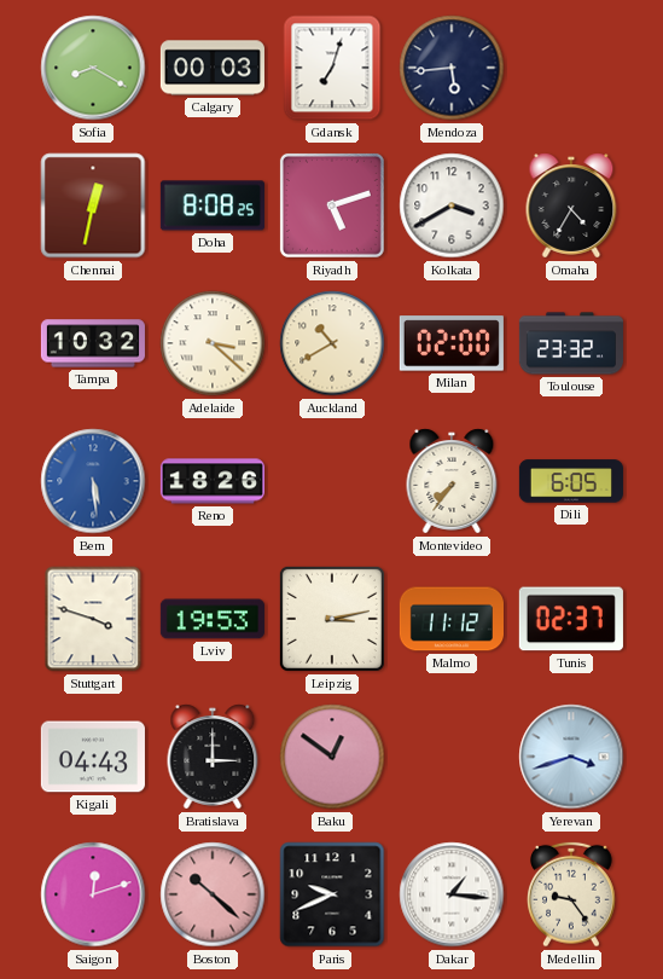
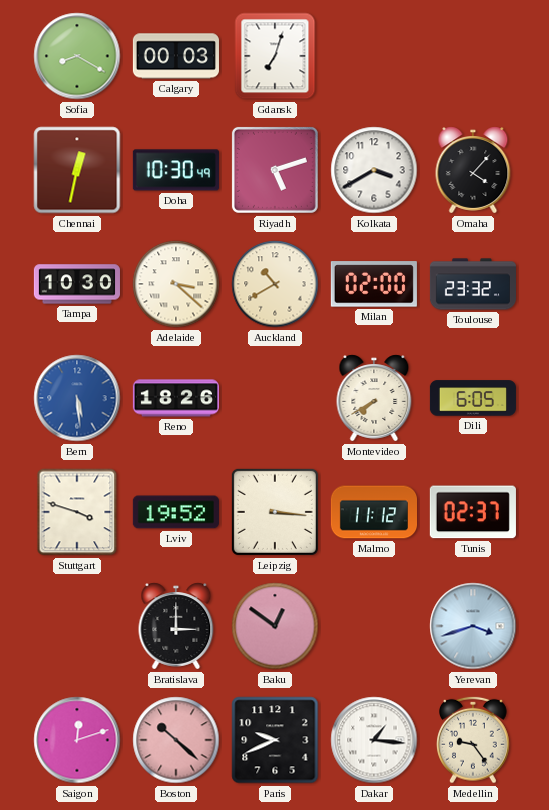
Mendoza: 5:44 -> none (452, 68)
Doha: 8:08 -> 10:30 (176, 170)
Omaha: 4:35 -> 4:07 (473, 170)
Tampa: 10:32 -> 10:30 (76, 284)
Montevideo: 7:36 -> 7:40 (374, 398)
Lviv: 19:53 -> 19:52 (176, 512)
Leipzig: 3:13 -> 3:16 (275, 512)
Kigali: 04:43 -> none (93, 757)
